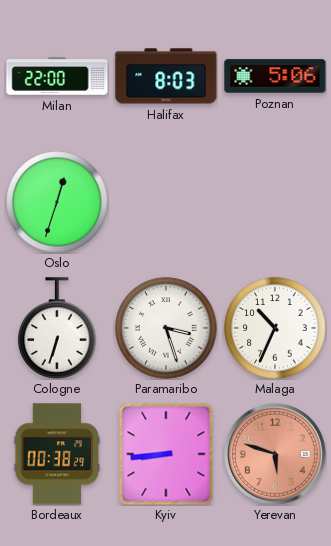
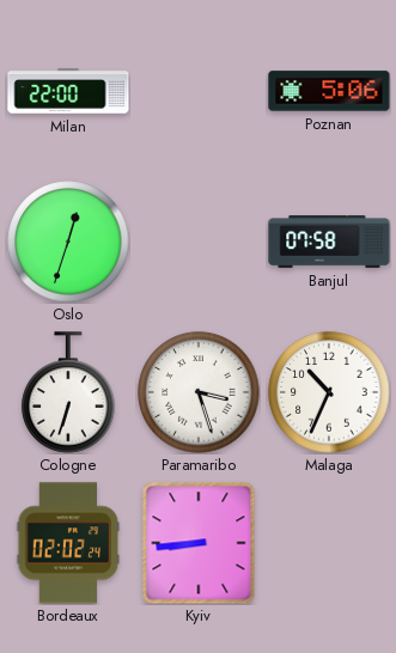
Halifax: 8:03 -> none (166, 76)
Banjul: none -> 07:58 (329, 242)
Bordeaux: 00:38 -> 02:02 (68, 543)
Yerevan: 5:48 -> none (276, 455)
